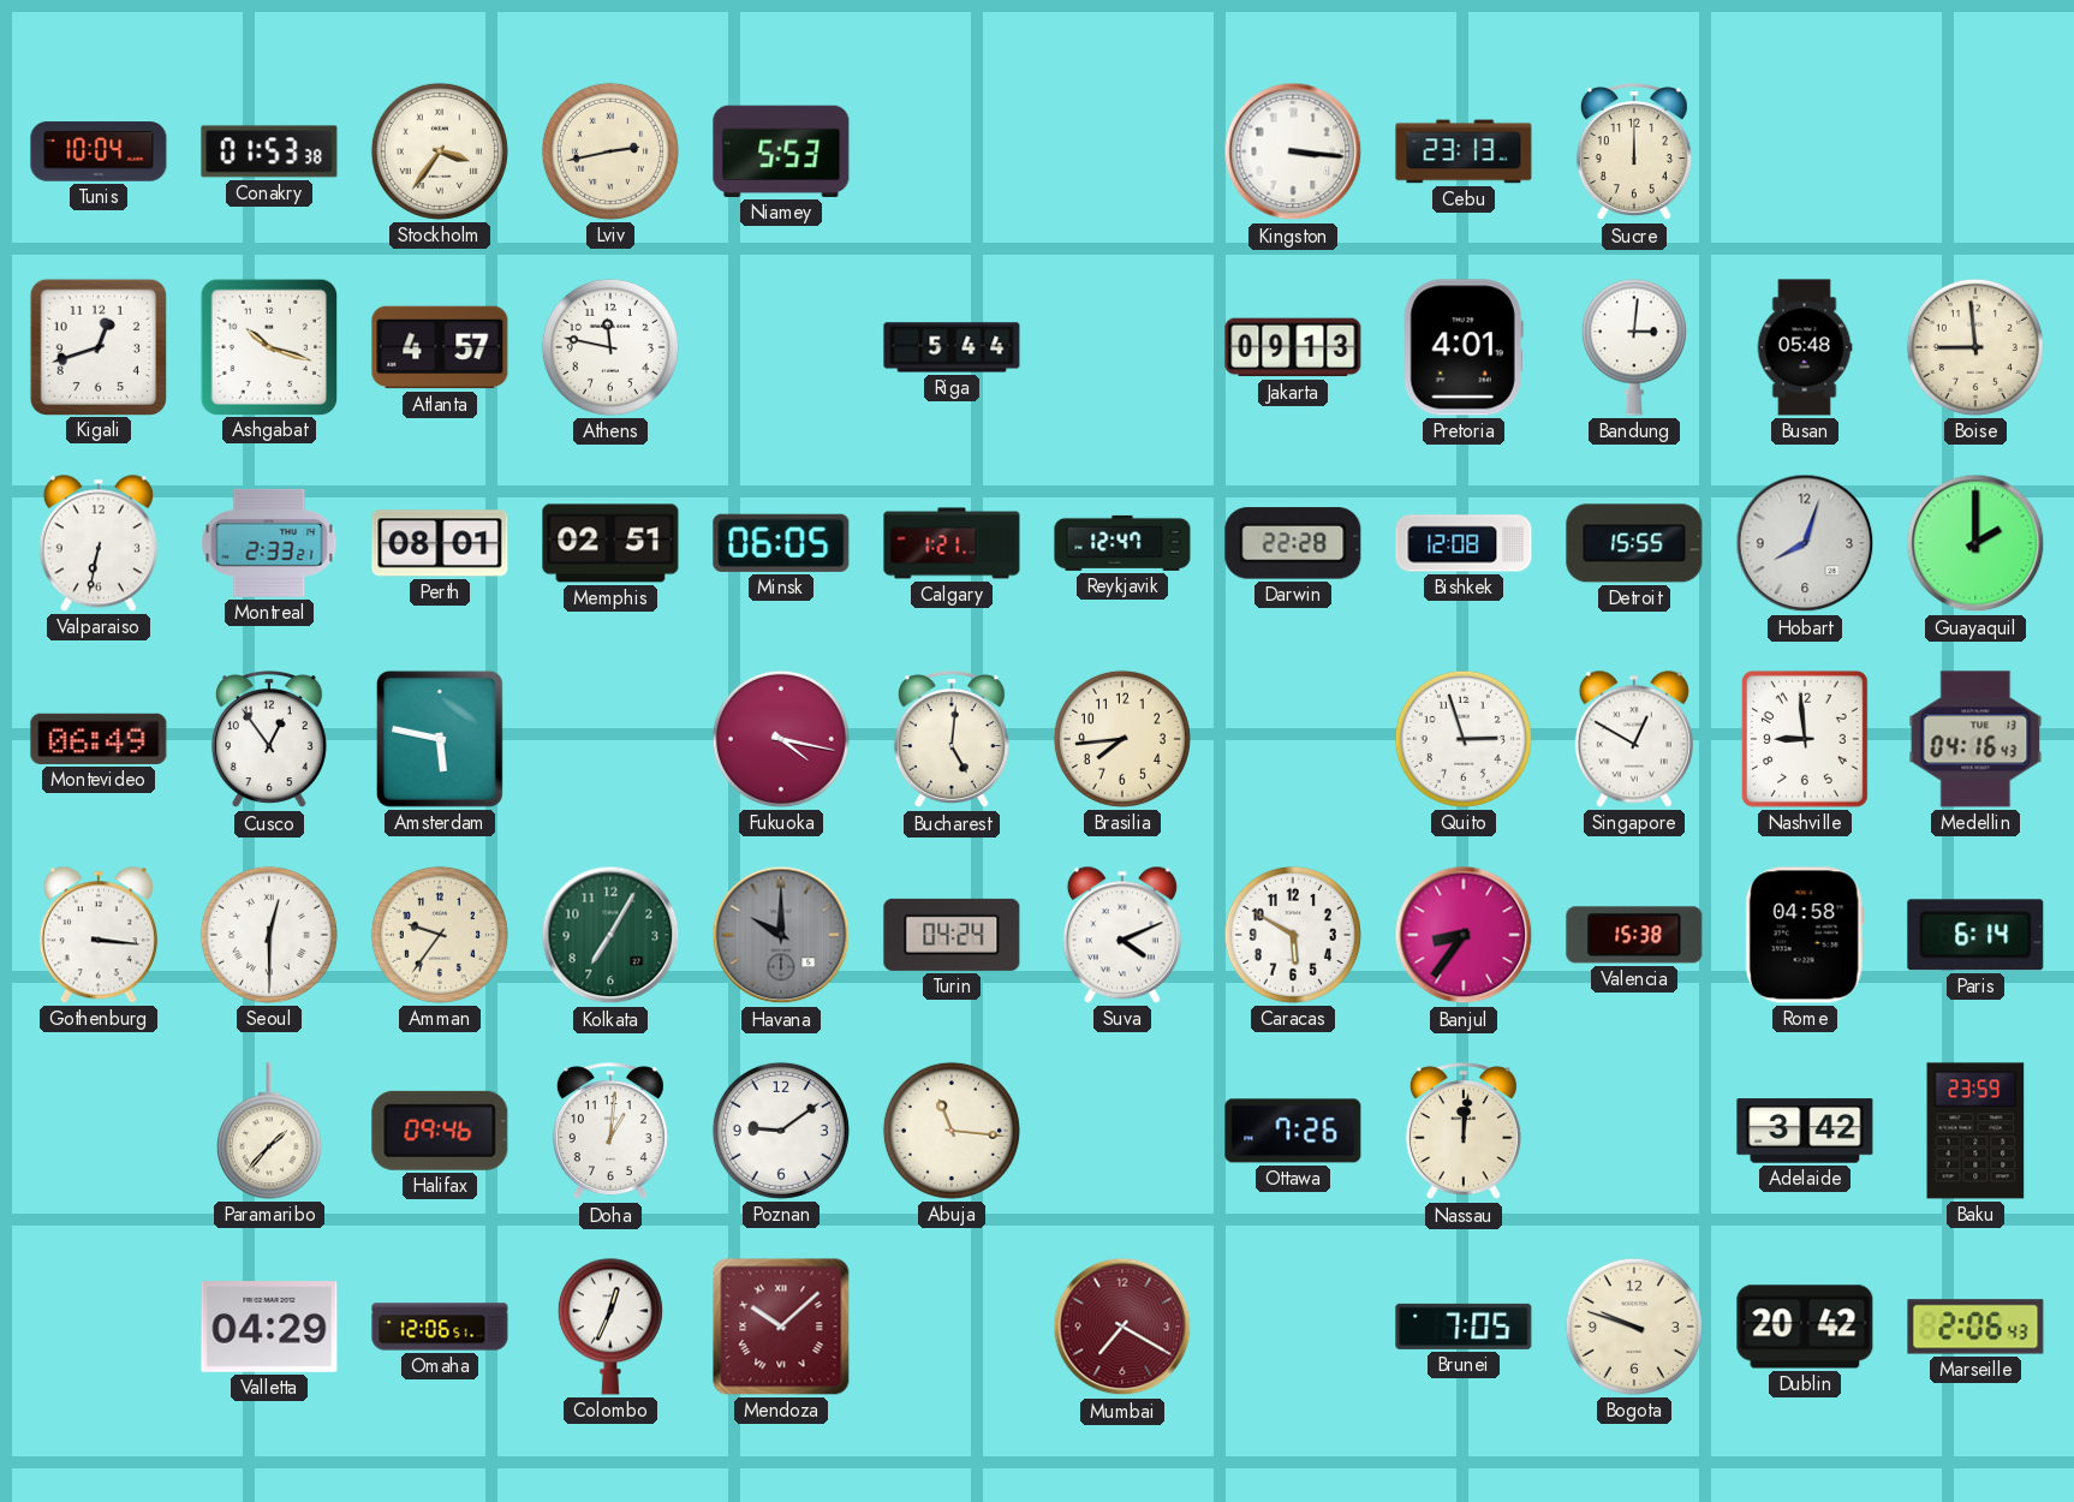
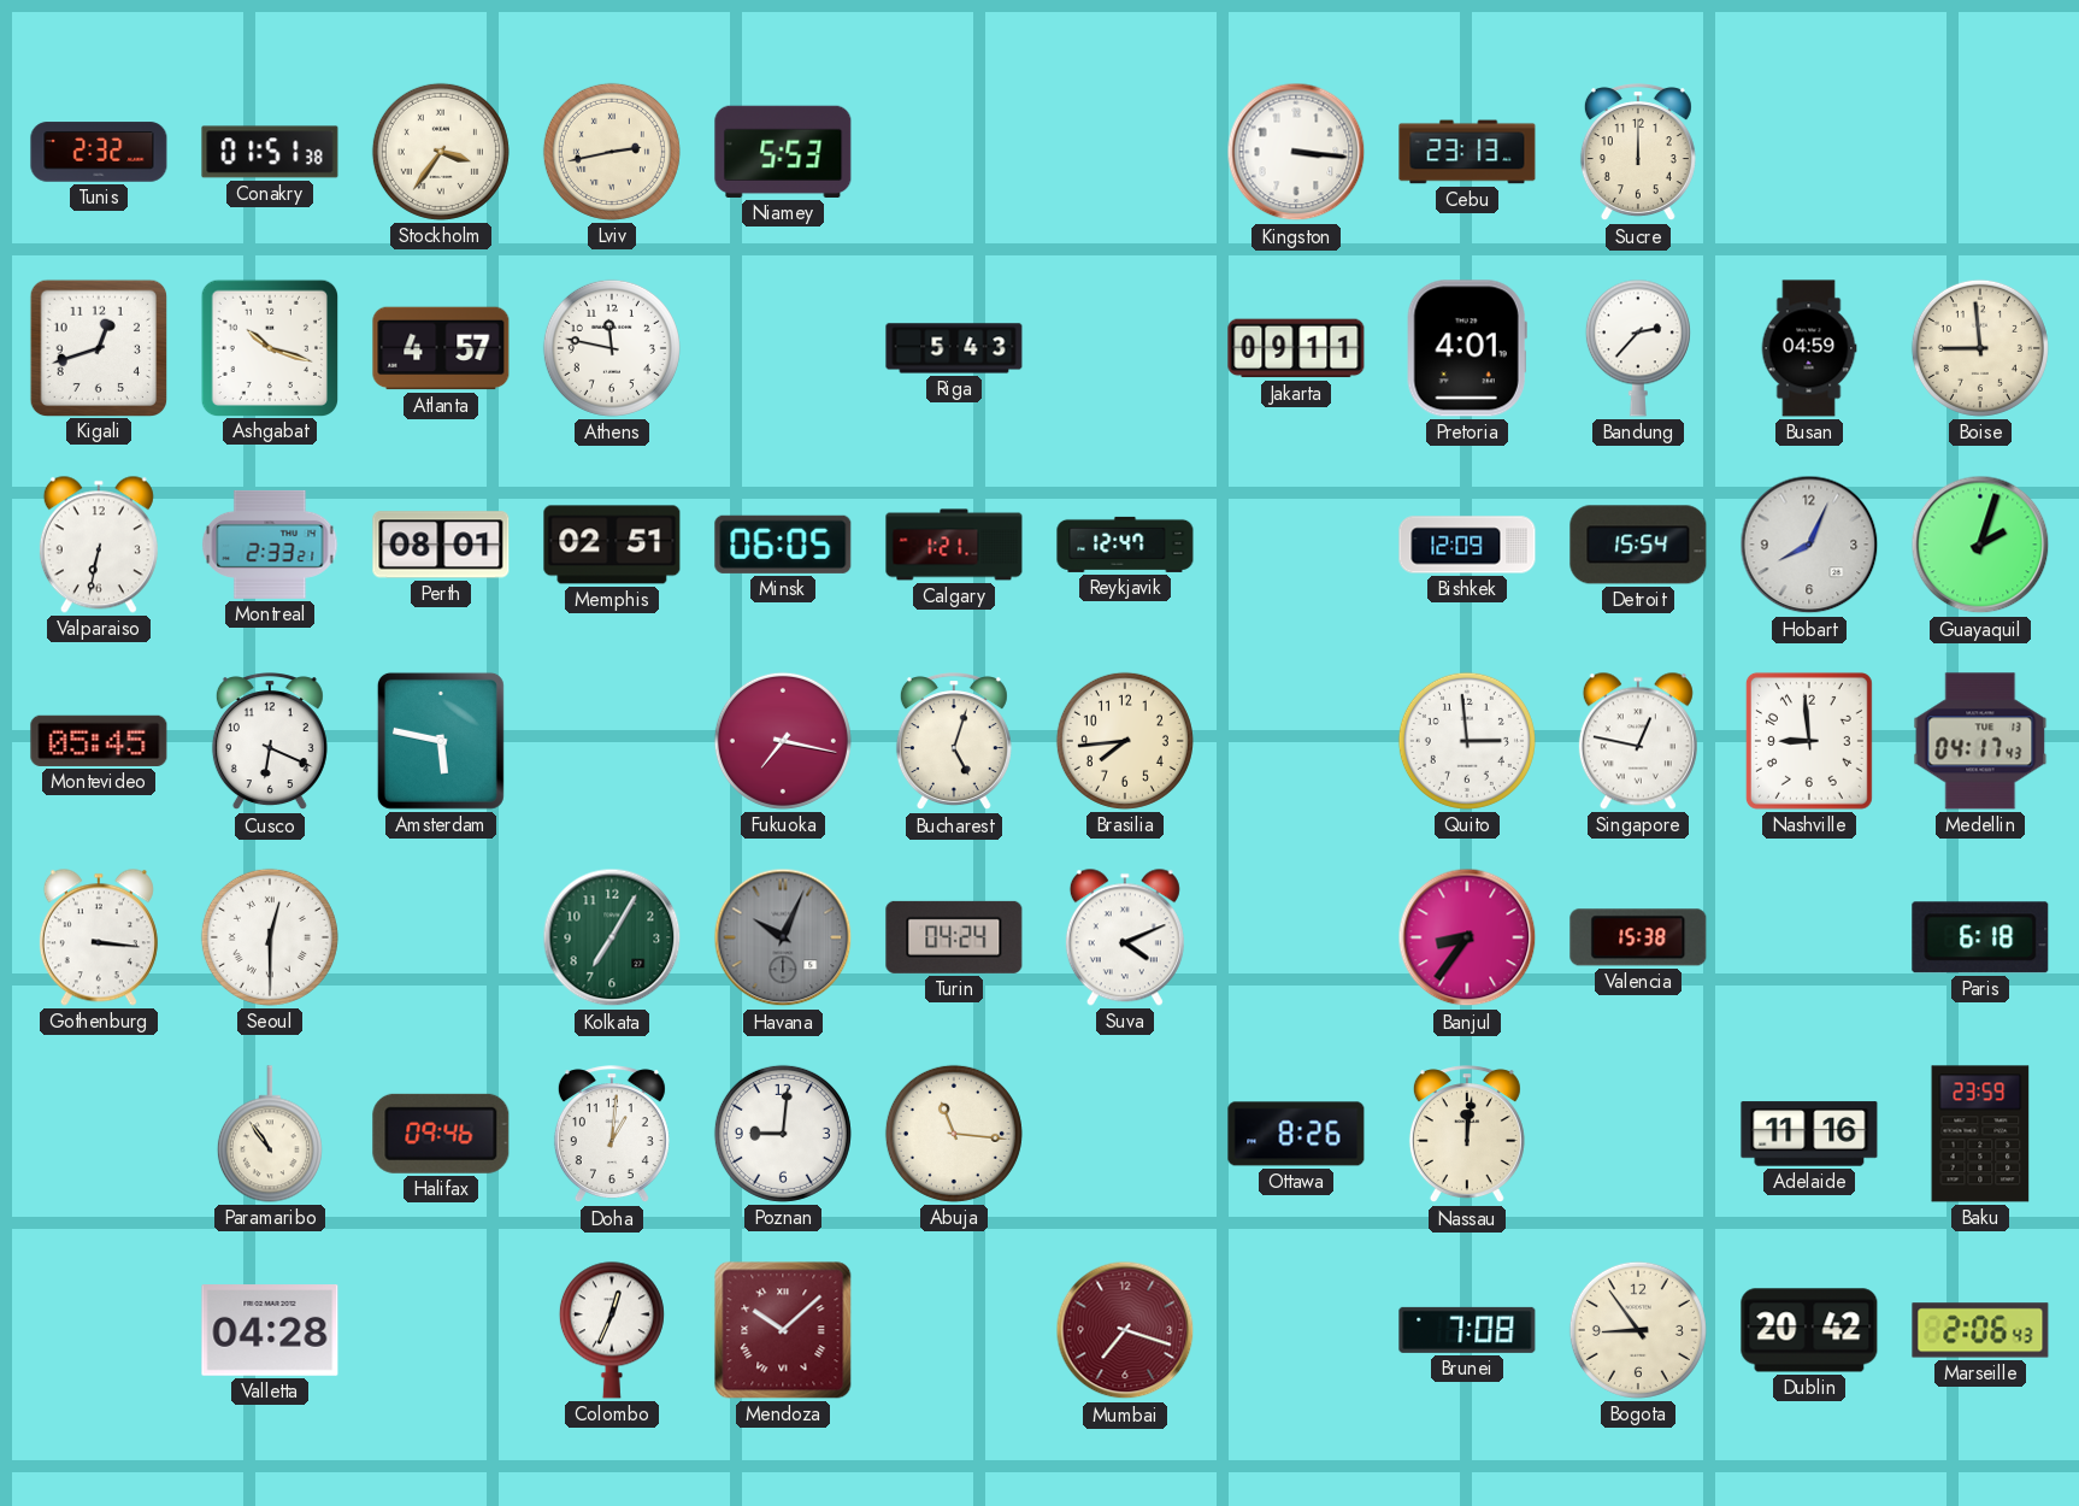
Tunis: 10:04 -> 2:32 (99, 152)
Conakry: 01:53 -> 01:51 (270, 152)
Riga: 5:44 -> 5:43 (954, 348)
Jakarta: 09:13 -> 09:11 (1296, 348)
Bandung: 3:01 -> 2:37 (1638, 348)
Busan: 05:48 -> 04:59 (1809, 348)
Darwin: 22:28 -> none (1293, 543)
Bishkek: 12:08 -> 12:09 (1467, 545)
Detroit: 15:55 -> 15:54 (1638, 545)
Hobart: 8:03 -> 8:04 (1809, 545)
Guayaquil: 2:00 -> 2:03 (1980, 545)
Montevideo: 06:49 -> 05:45 (99, 741)
Cusco: 12:54 -> 6:19 (270, 742)
Fukuoka: 4:17 -> 7:17 (783, 741)
Bucharest: 5:01 -> 5:03 (954, 742)
Quito: 2:57 -> 2:59 (1467, 741)
Singapore: 12:50 -> 12:47 (1638, 741)
Medellin: 04:16 -> 04:17 (1980, 741)
Amman: 9:36 -> none (440, 935)
Havana: 10:00 -> 10:04 (783, 937)
Caracas: 5:50 -> none (1293, 935)
Rome: 04:58 -> none (1805, 935)
Paris: 6:14 -> 6:18 (1980, 937)
Paramaribo: 1:37 -> 10:54 (270, 1134)
Poznan: 9:09 -> 9:01 (783, 1134)
Ottawa: 7:26 -> 8:26 (1296, 1134)
Adelaide: 3:42 -> 11:16 (1809, 1134)
Valletta: 04:29 -> 04:28 (270, 1330)
Omaha: 12:06 -> none (440, 1327)
Mumbai: 7:20 -> 7:18 (1125, 1330)
Brunei: 7:05 -> 7:08 (1467, 1330)
Bogota: 9:48 -> 8:54 (1638, 1330)
